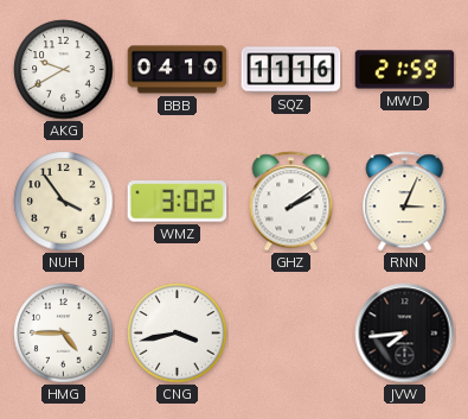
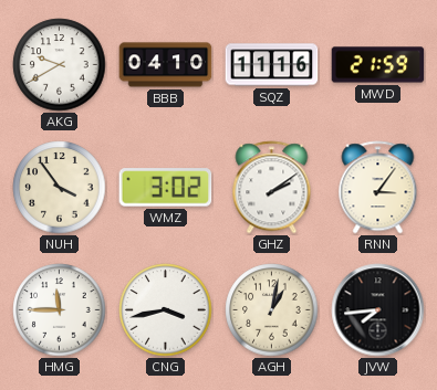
RNN: 3:04 -> 3:06 (378, 188)
HMG: 4:45 -> 11:45 (60, 310)
AGH: none -> 1:02 (272, 310)
